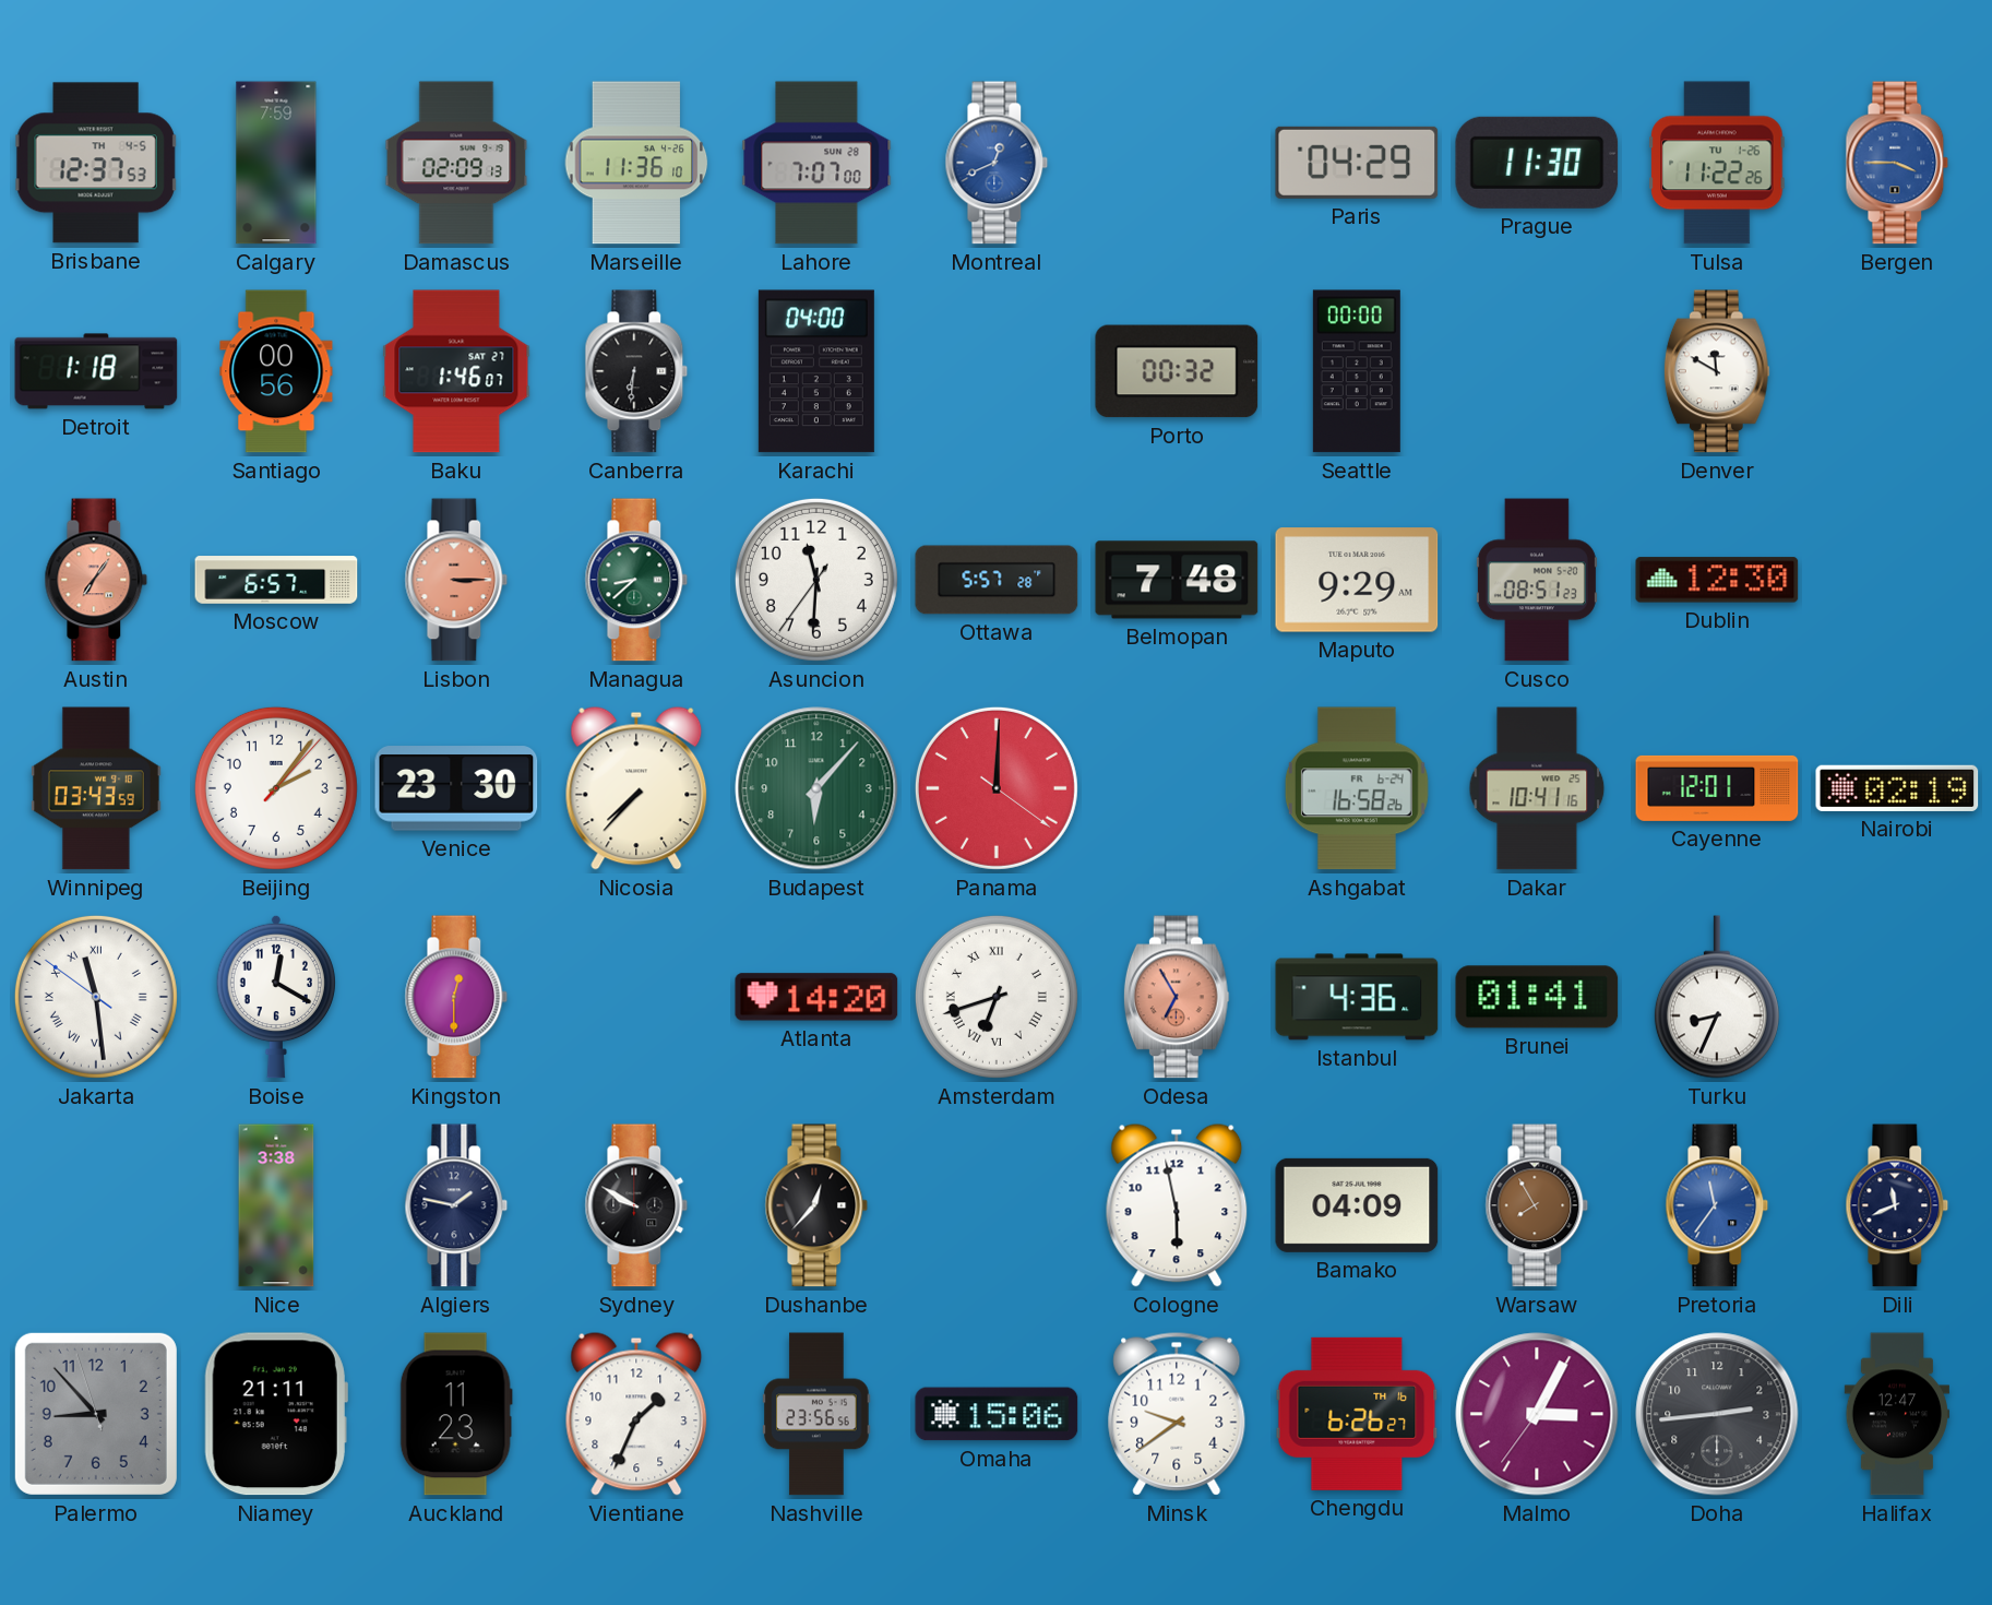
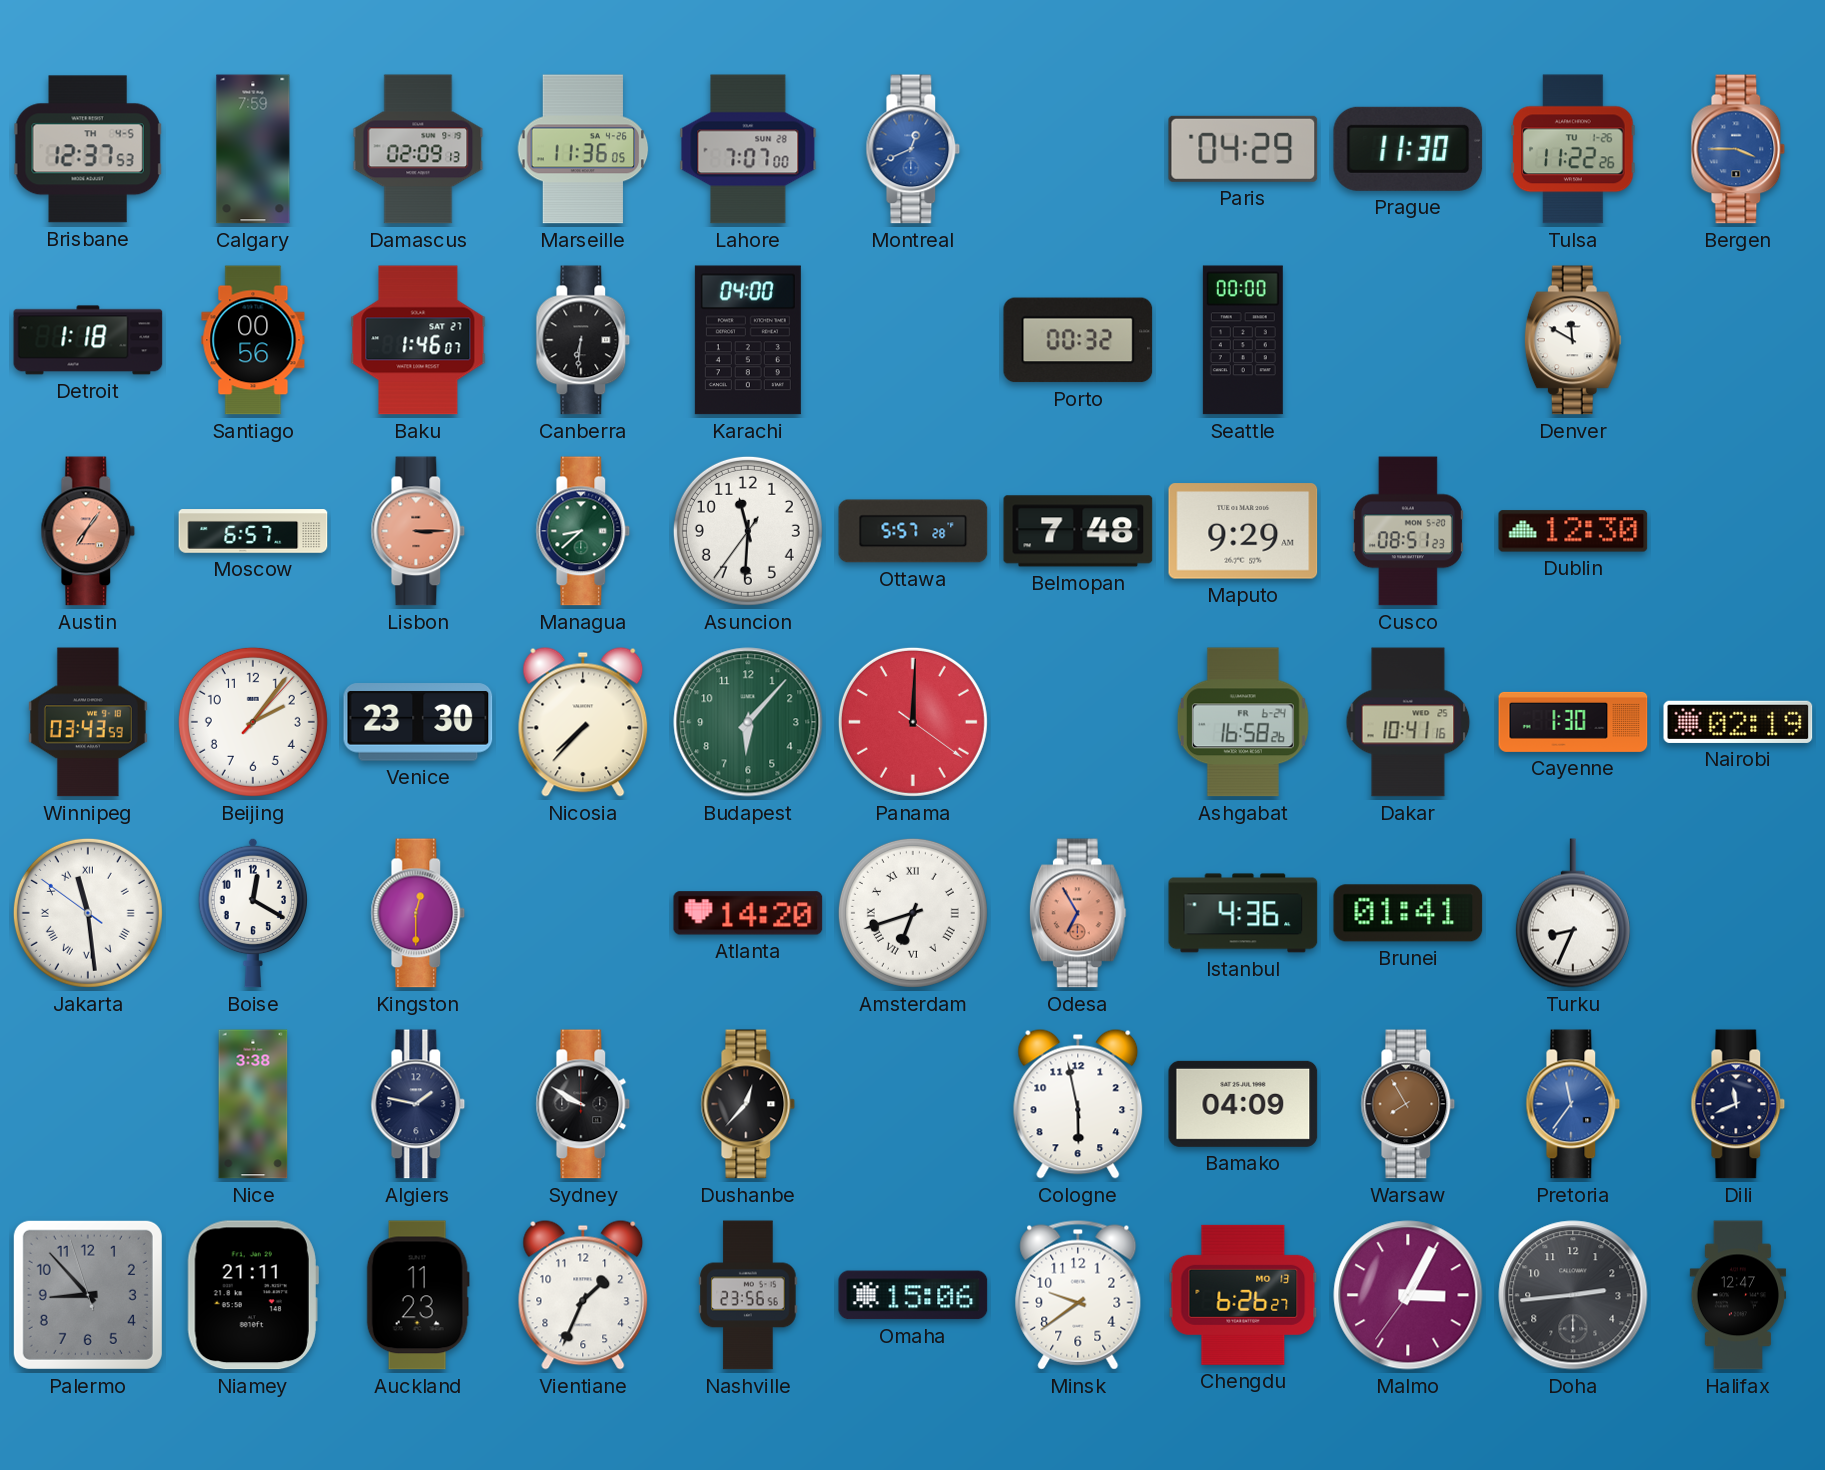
Marseille: 11:36:10 -> 11:36:05 (583, 149)
Cayenne: 12:01 -> 1:30 (1573, 722)
Chengdu date: TH 16 -> MO 13 (1243, 1295)
